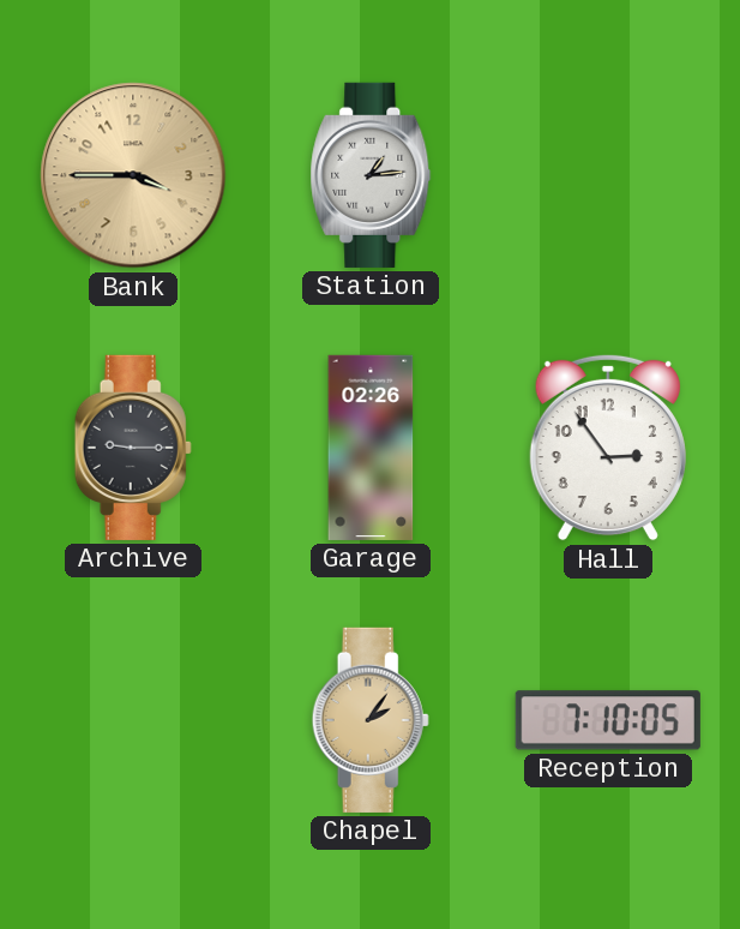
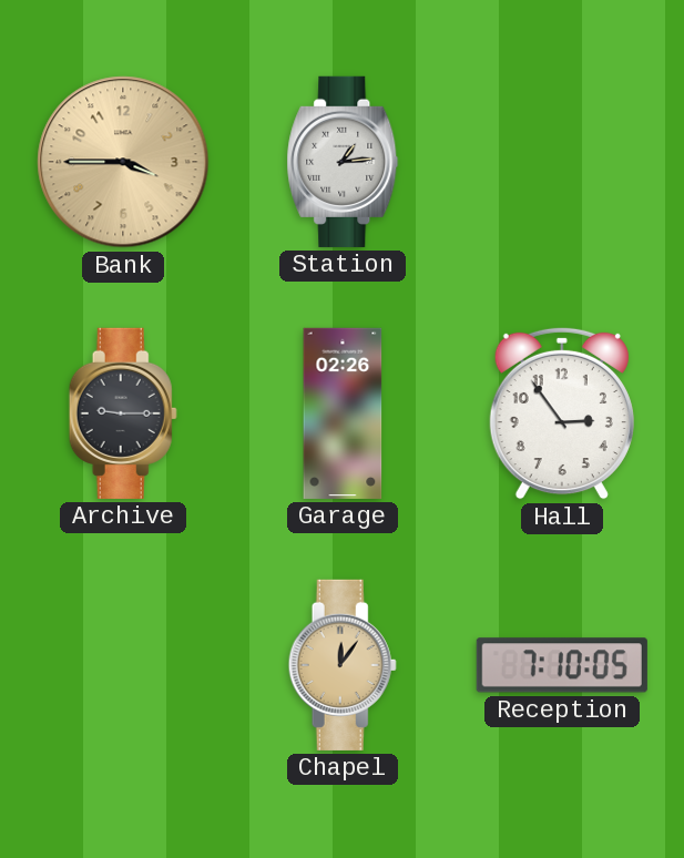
Chapel: 2:06 -> 12:06 (343, 665)
